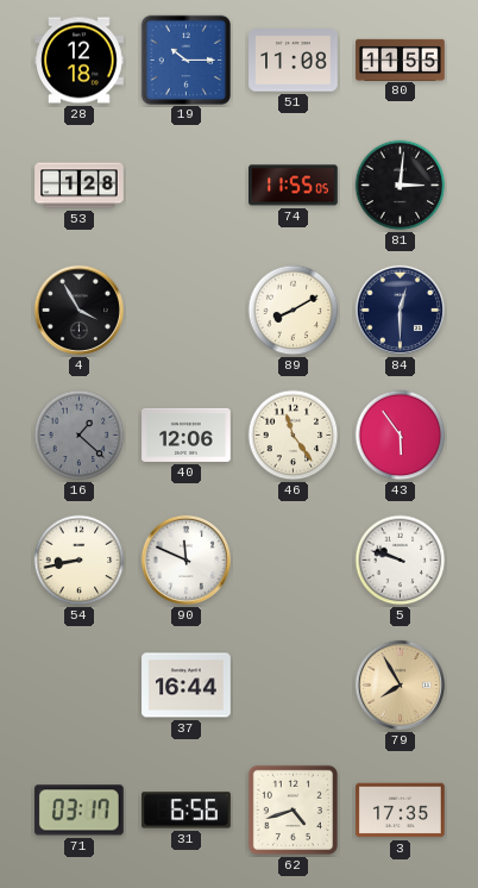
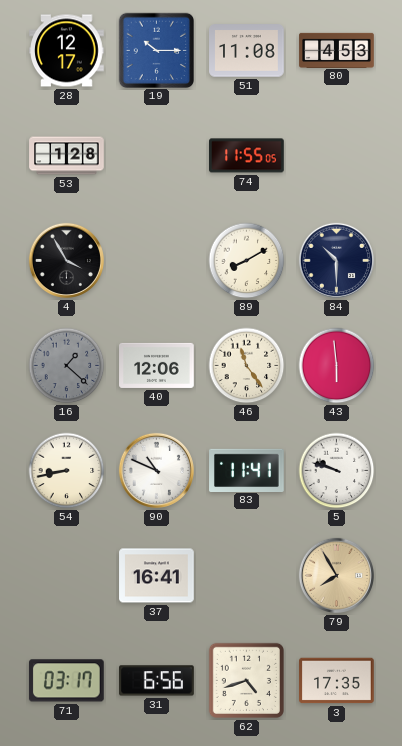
28: 12:18 -> 12:17 (67, 51)
80: 11:55 -> 4:53 (337, 50)
81: 3:01 -> none (401, 186)
84: 12:30 -> 10:30 (336, 260)
43: 5:54 -> 5:59 (337, 366)
90: 11:49 -> 10:49 (156, 470)
83: none -> 11:41 (247, 470)
37: 16:44 -> 16:41 (157, 576)
